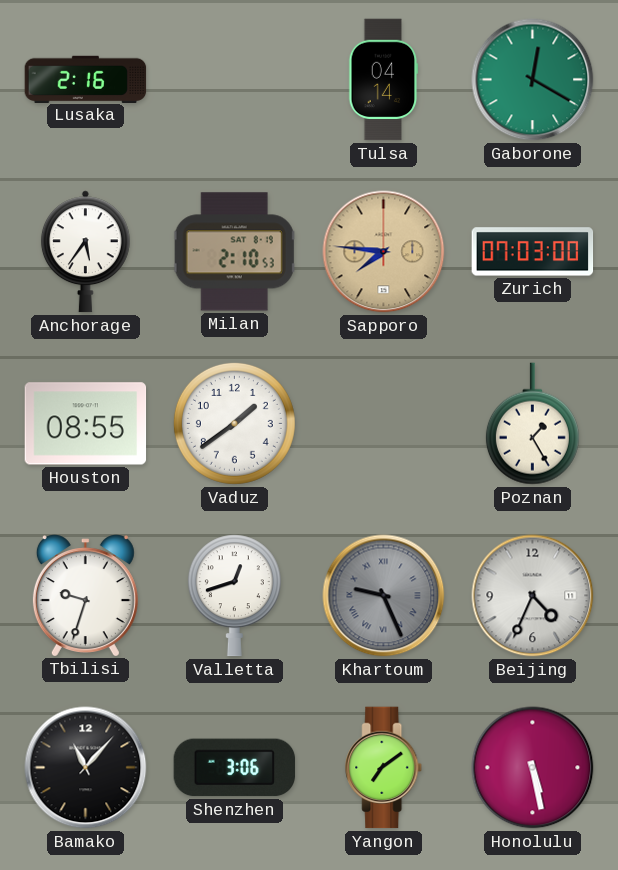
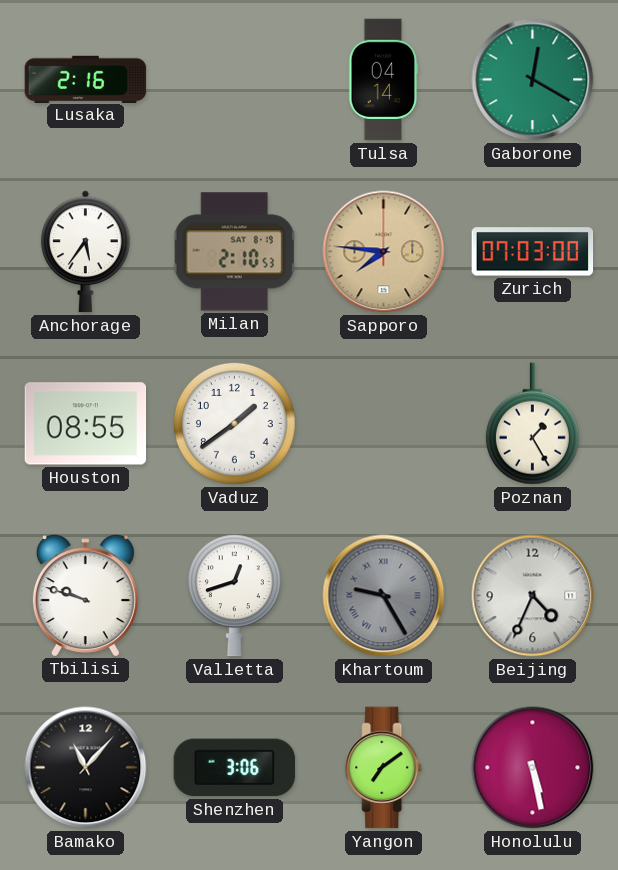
Tbilisi: 9:33 -> 9:48 (85, 595)
Khartoum: 9:26 -> 9:25 (384, 596)
